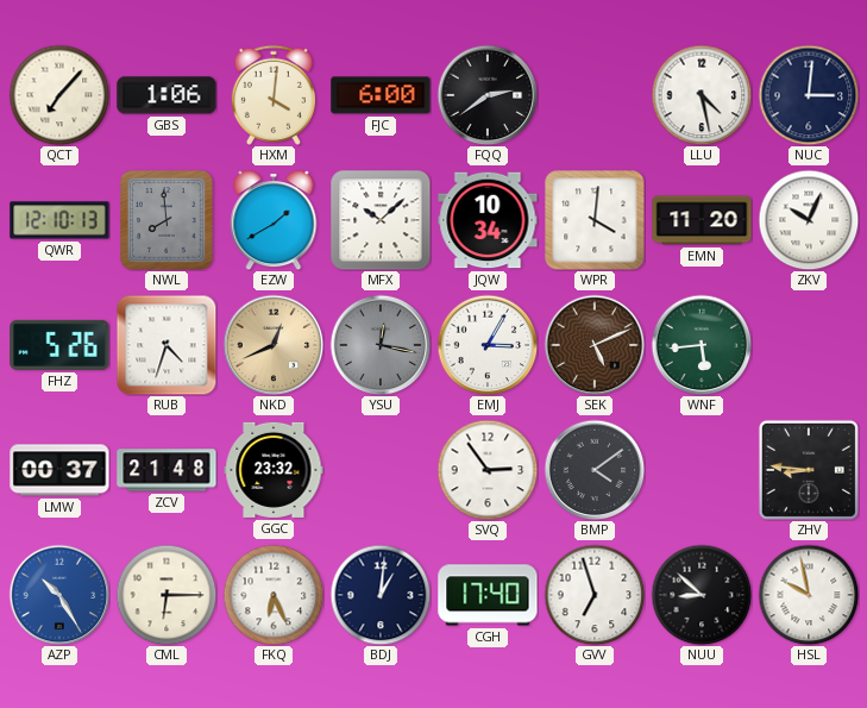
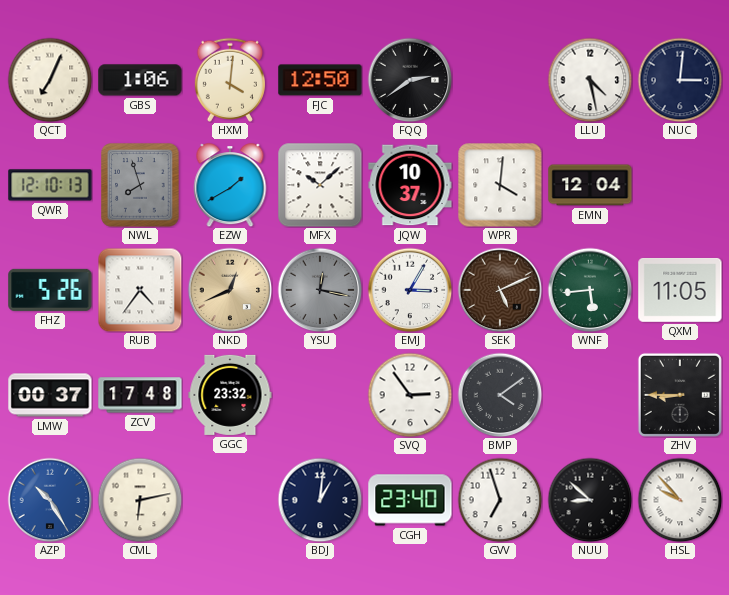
QCT: 7:07 -> 7:04 (50, 80)
FJC: 6:00 -> 12:50 (320, 80)
NWL: 7:59 -> 7:57 (140, 185)
JQW: 10:34 -> 10:37 (410, 185)
EMN: 11:20 -> 12:04 (590, 185)
ZKV: 10:04 -> none (809, 220)
RUB: 4:33 -> 4:36 (140, 290)
QXM: none -> 11:05 (680, 290)
ZCV: 21:48 -> 17:48 (140, 395)
ZHV: 8:46 -> 8:45 (680, 395)
CML: 6:15 -> 6:13 (140, 500)
FKQ: 6:26 -> none (274, 595)
CGH: 17:40 -> 23:40 (410, 500)
HSL: 9:58 -> 9:53 (680, 500)
